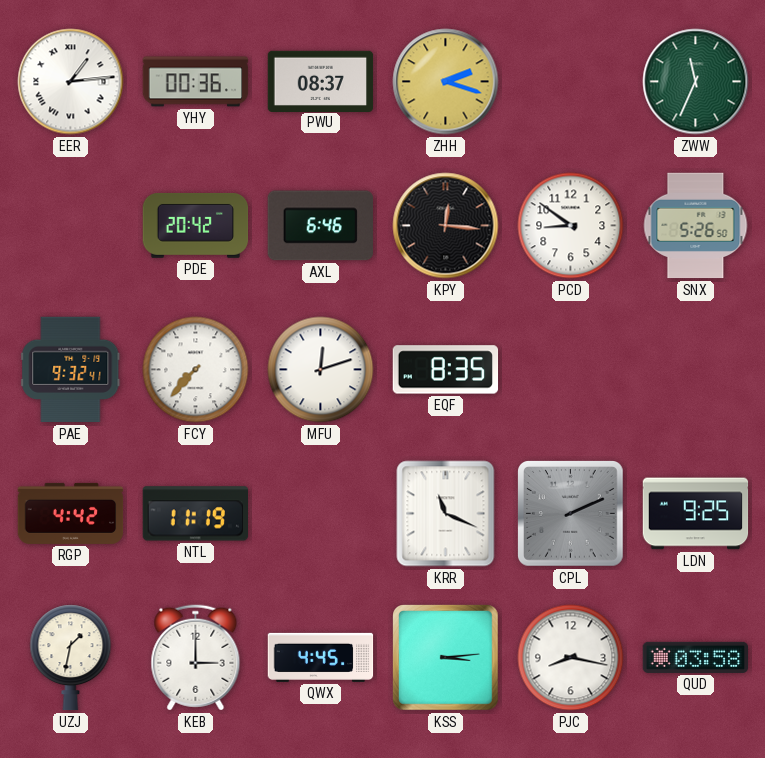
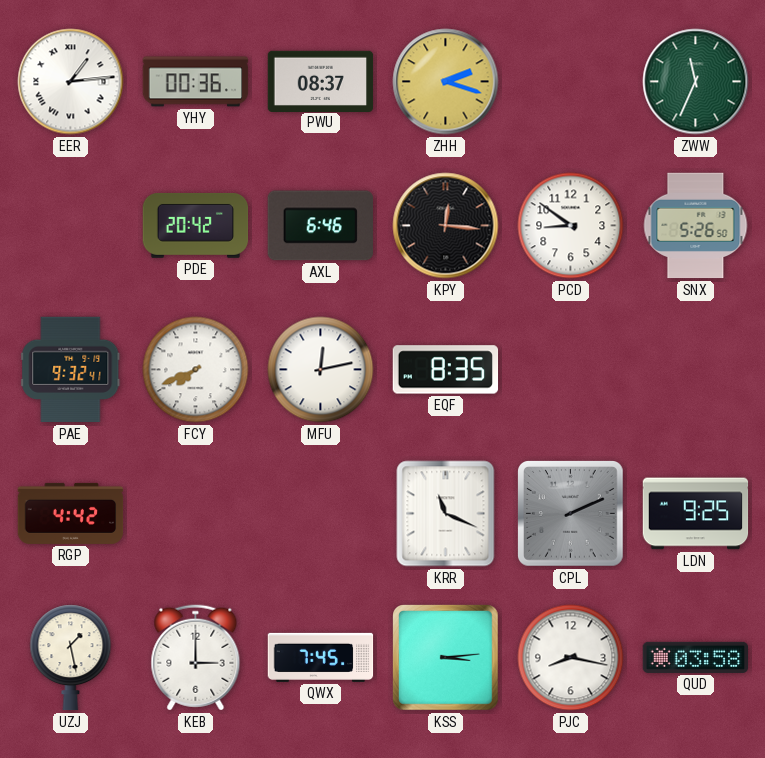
FCY: 7:37 -> 7:41 (196, 370)
MFU: 12:12 -> 12:13 (321, 370)
NTL: 11:19 -> none (195, 514)
UZJ: 1:32 -> 1:28 (71, 658)
QWX: 4:45 -> 7:45 (321, 657)
